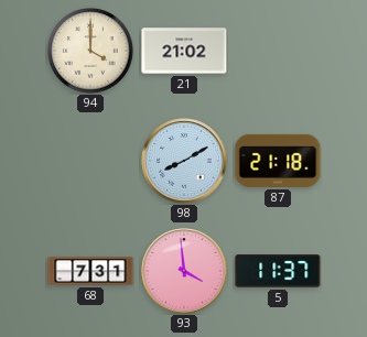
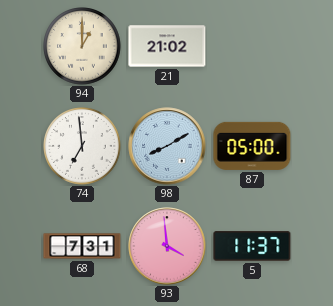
94: 4:00 -> 1:00 (82, 46)
74: none -> 6:59 (82, 146)
87: 21:18 -> 05:00 (252, 146)
